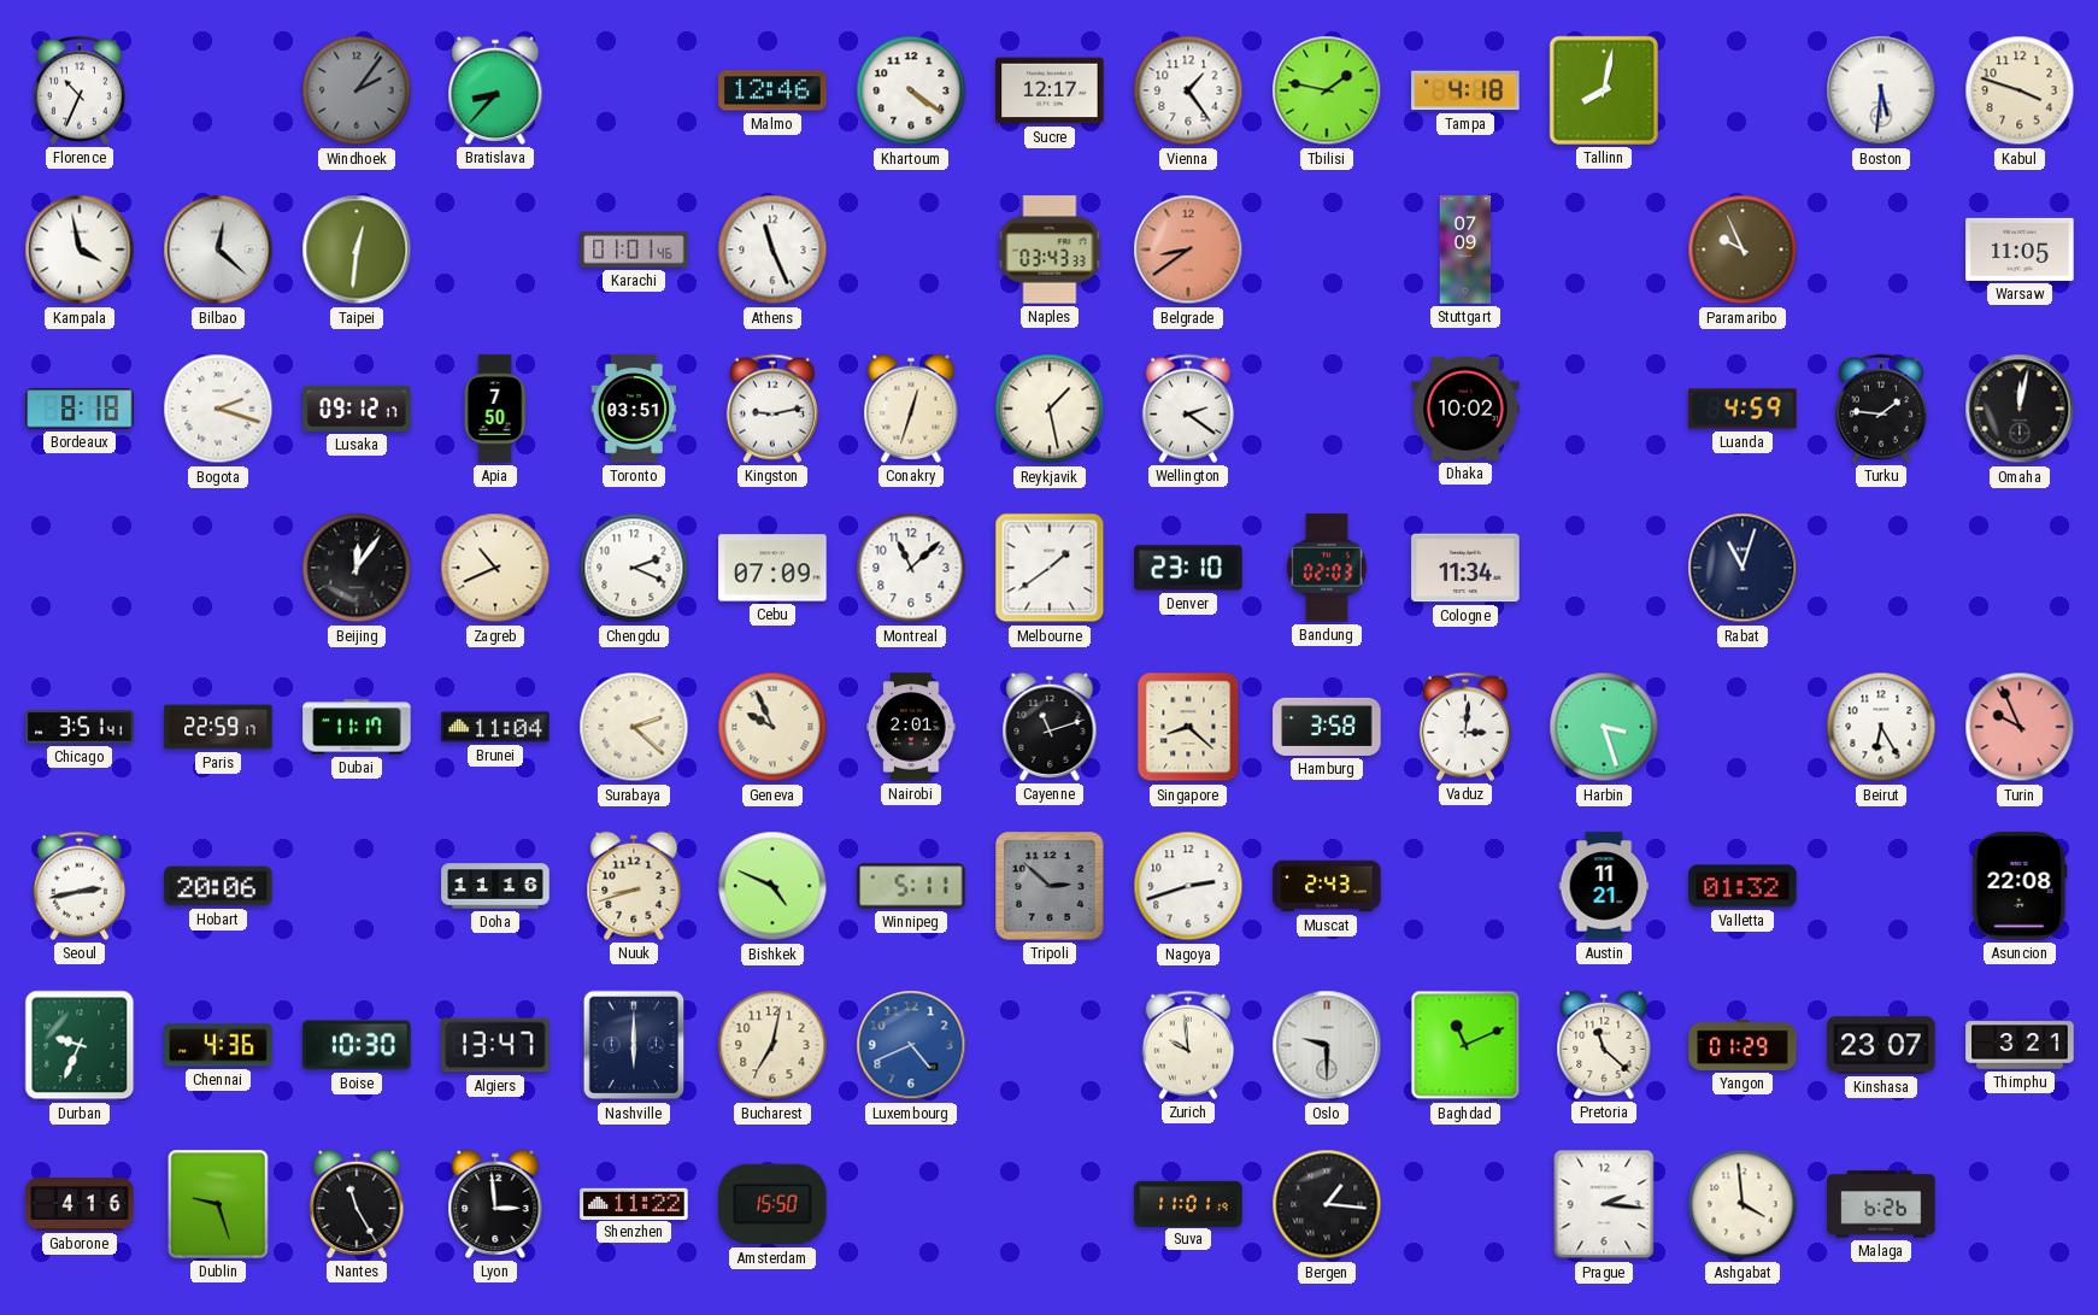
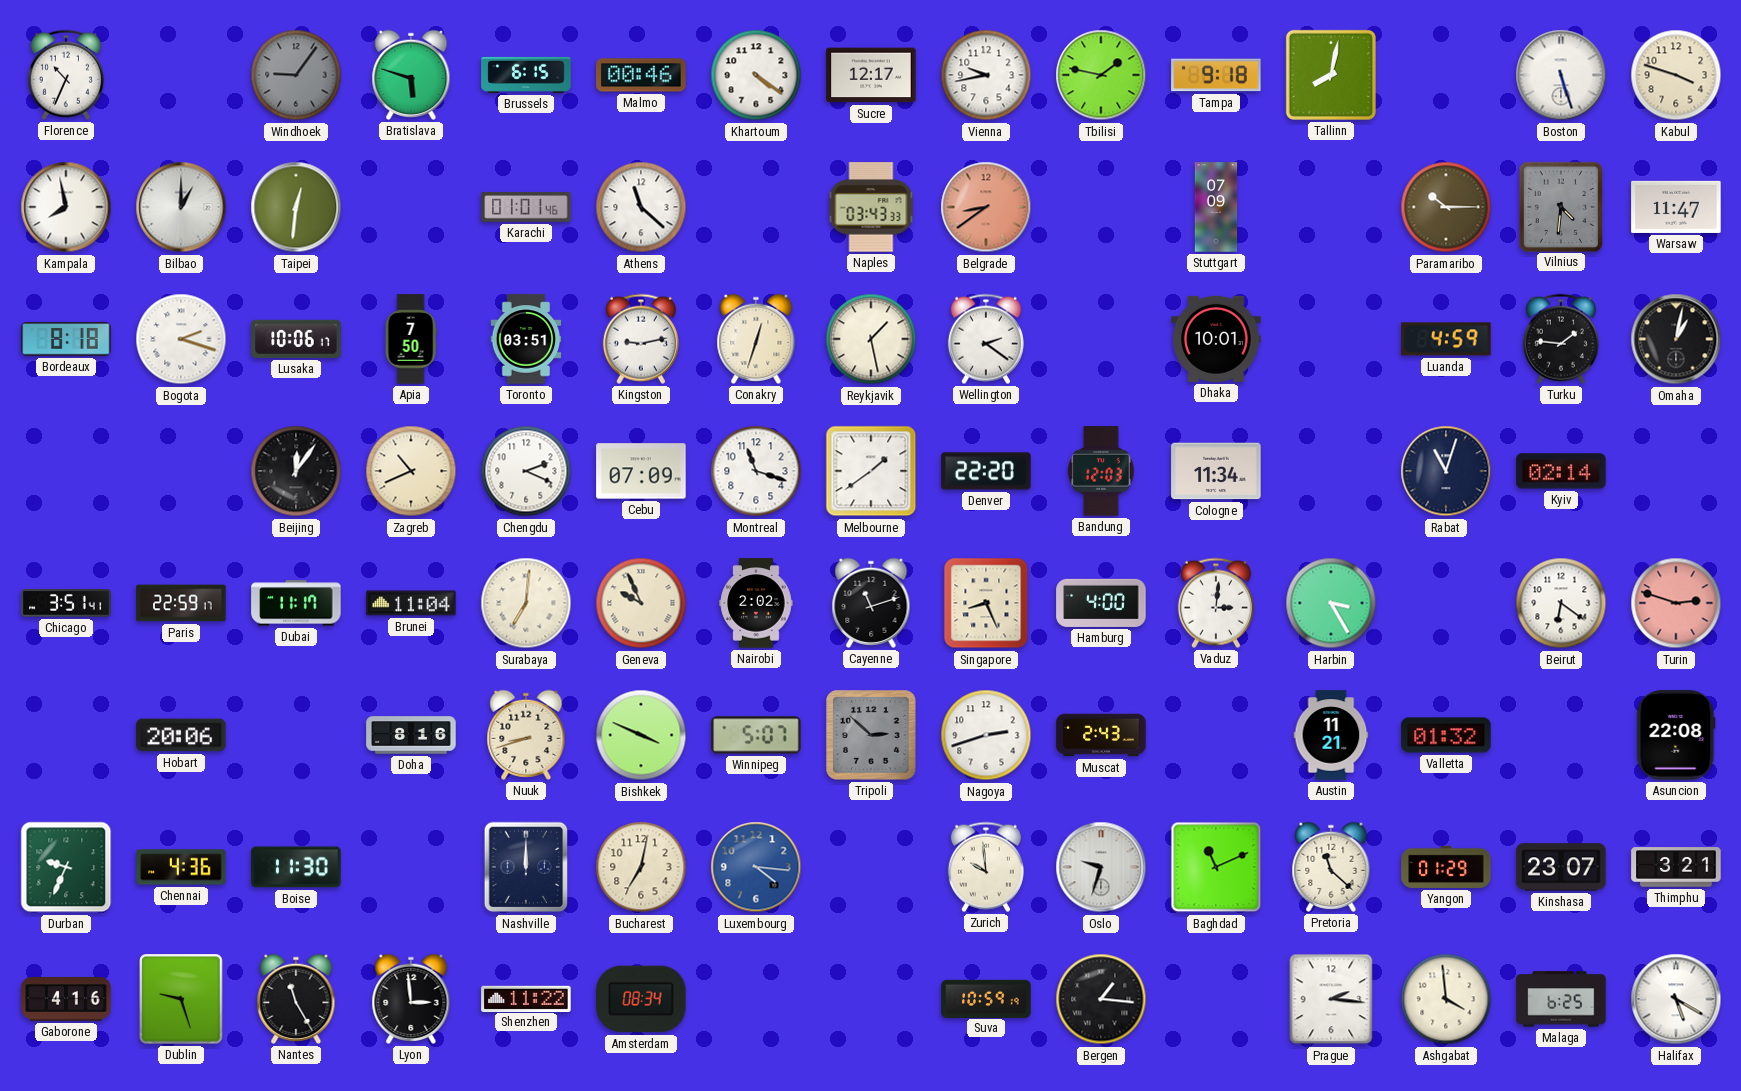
Windhoek: 2:06 -> 9:06 (296, 75)
Bratislava: 8:37 -> 5:48 (411, 75)
Brussels: none -> 6:15 (526, 75)
Malmo: 12:46 -> 00:46 (641, 75)
Vienna: 1:24 -> 9:43 (986, 75)
Tampa: 4:18 -> 9:18 (1216, 75)
Boston: 5:31 -> 5:27 (1561, 75)
Kampala: 3:58 -> 7:58 (66, 207)
Bilbao: 12:22 -> 1:00 (181, 207)
Athens: 11:26 -> 11:22 (641, 207)
Paramaribo: 9:56 -> 10:15 (1446, 207)
Vilnius: none -> 4:31 (1560, 206)
Warsaw: 11:05 -> 11:47 (1676, 207)
Lusaka: 09:12 -> 10:06 (296, 339)
Dhaka: 10:02 -> 10:01 (1216, 339)
Omaha: 12:02 -> 1:02 (1676, 339)
Montreal: 11:08 -> 11:18 (756, 471)
Denver: 23:10 -> 22:20 (986, 471)
Bandung: 02:03 -> 12:03 (1102, 471)
Kyiv: none -> 02:14 (1561, 471)
Surabaya: 2:22 -> 7:01 (526, 603)
Nairobi: 2:01 -> 2:02 (756, 603)
Singapore: 8:22 -> 8:26 (986, 603)
Hamburg: 3:58 -> 4:00 (1101, 603)
Harbin: 3:27 -> 3:25 (1331, 603)
Beirut: 6:25 -> 6:21 (1561, 603)
Turin: 9:56 -> 2:48 (1676, 603)
Seoul: 2:43 -> none (80, 886)
Doha: 11:16 -> 8:16 (411, 735)
Bishkek: 4:49 -> 3:49 (641, 735)
Winnipeg: 5:11 -> 5:07 (756, 735)
Boise: 10:30 -> 11:30 (296, 867)
Algiers: 13:47 -> none (495, 1045)
Nashville: 6:00 -> 12:00 (526, 867)
Luxembourg: 4:41 -> 4:16 (756, 867)
Oslo: 9:30 -> 9:33 (1101, 867)
Amsterdam: 15:50 -> 08:34 (641, 999)
Suva: 11:01 -> 10:59 (986, 998)
Malaga: 6:26 -> 6:25 (1561, 999)
Halifax: none -> 5:20 (1676, 999)
